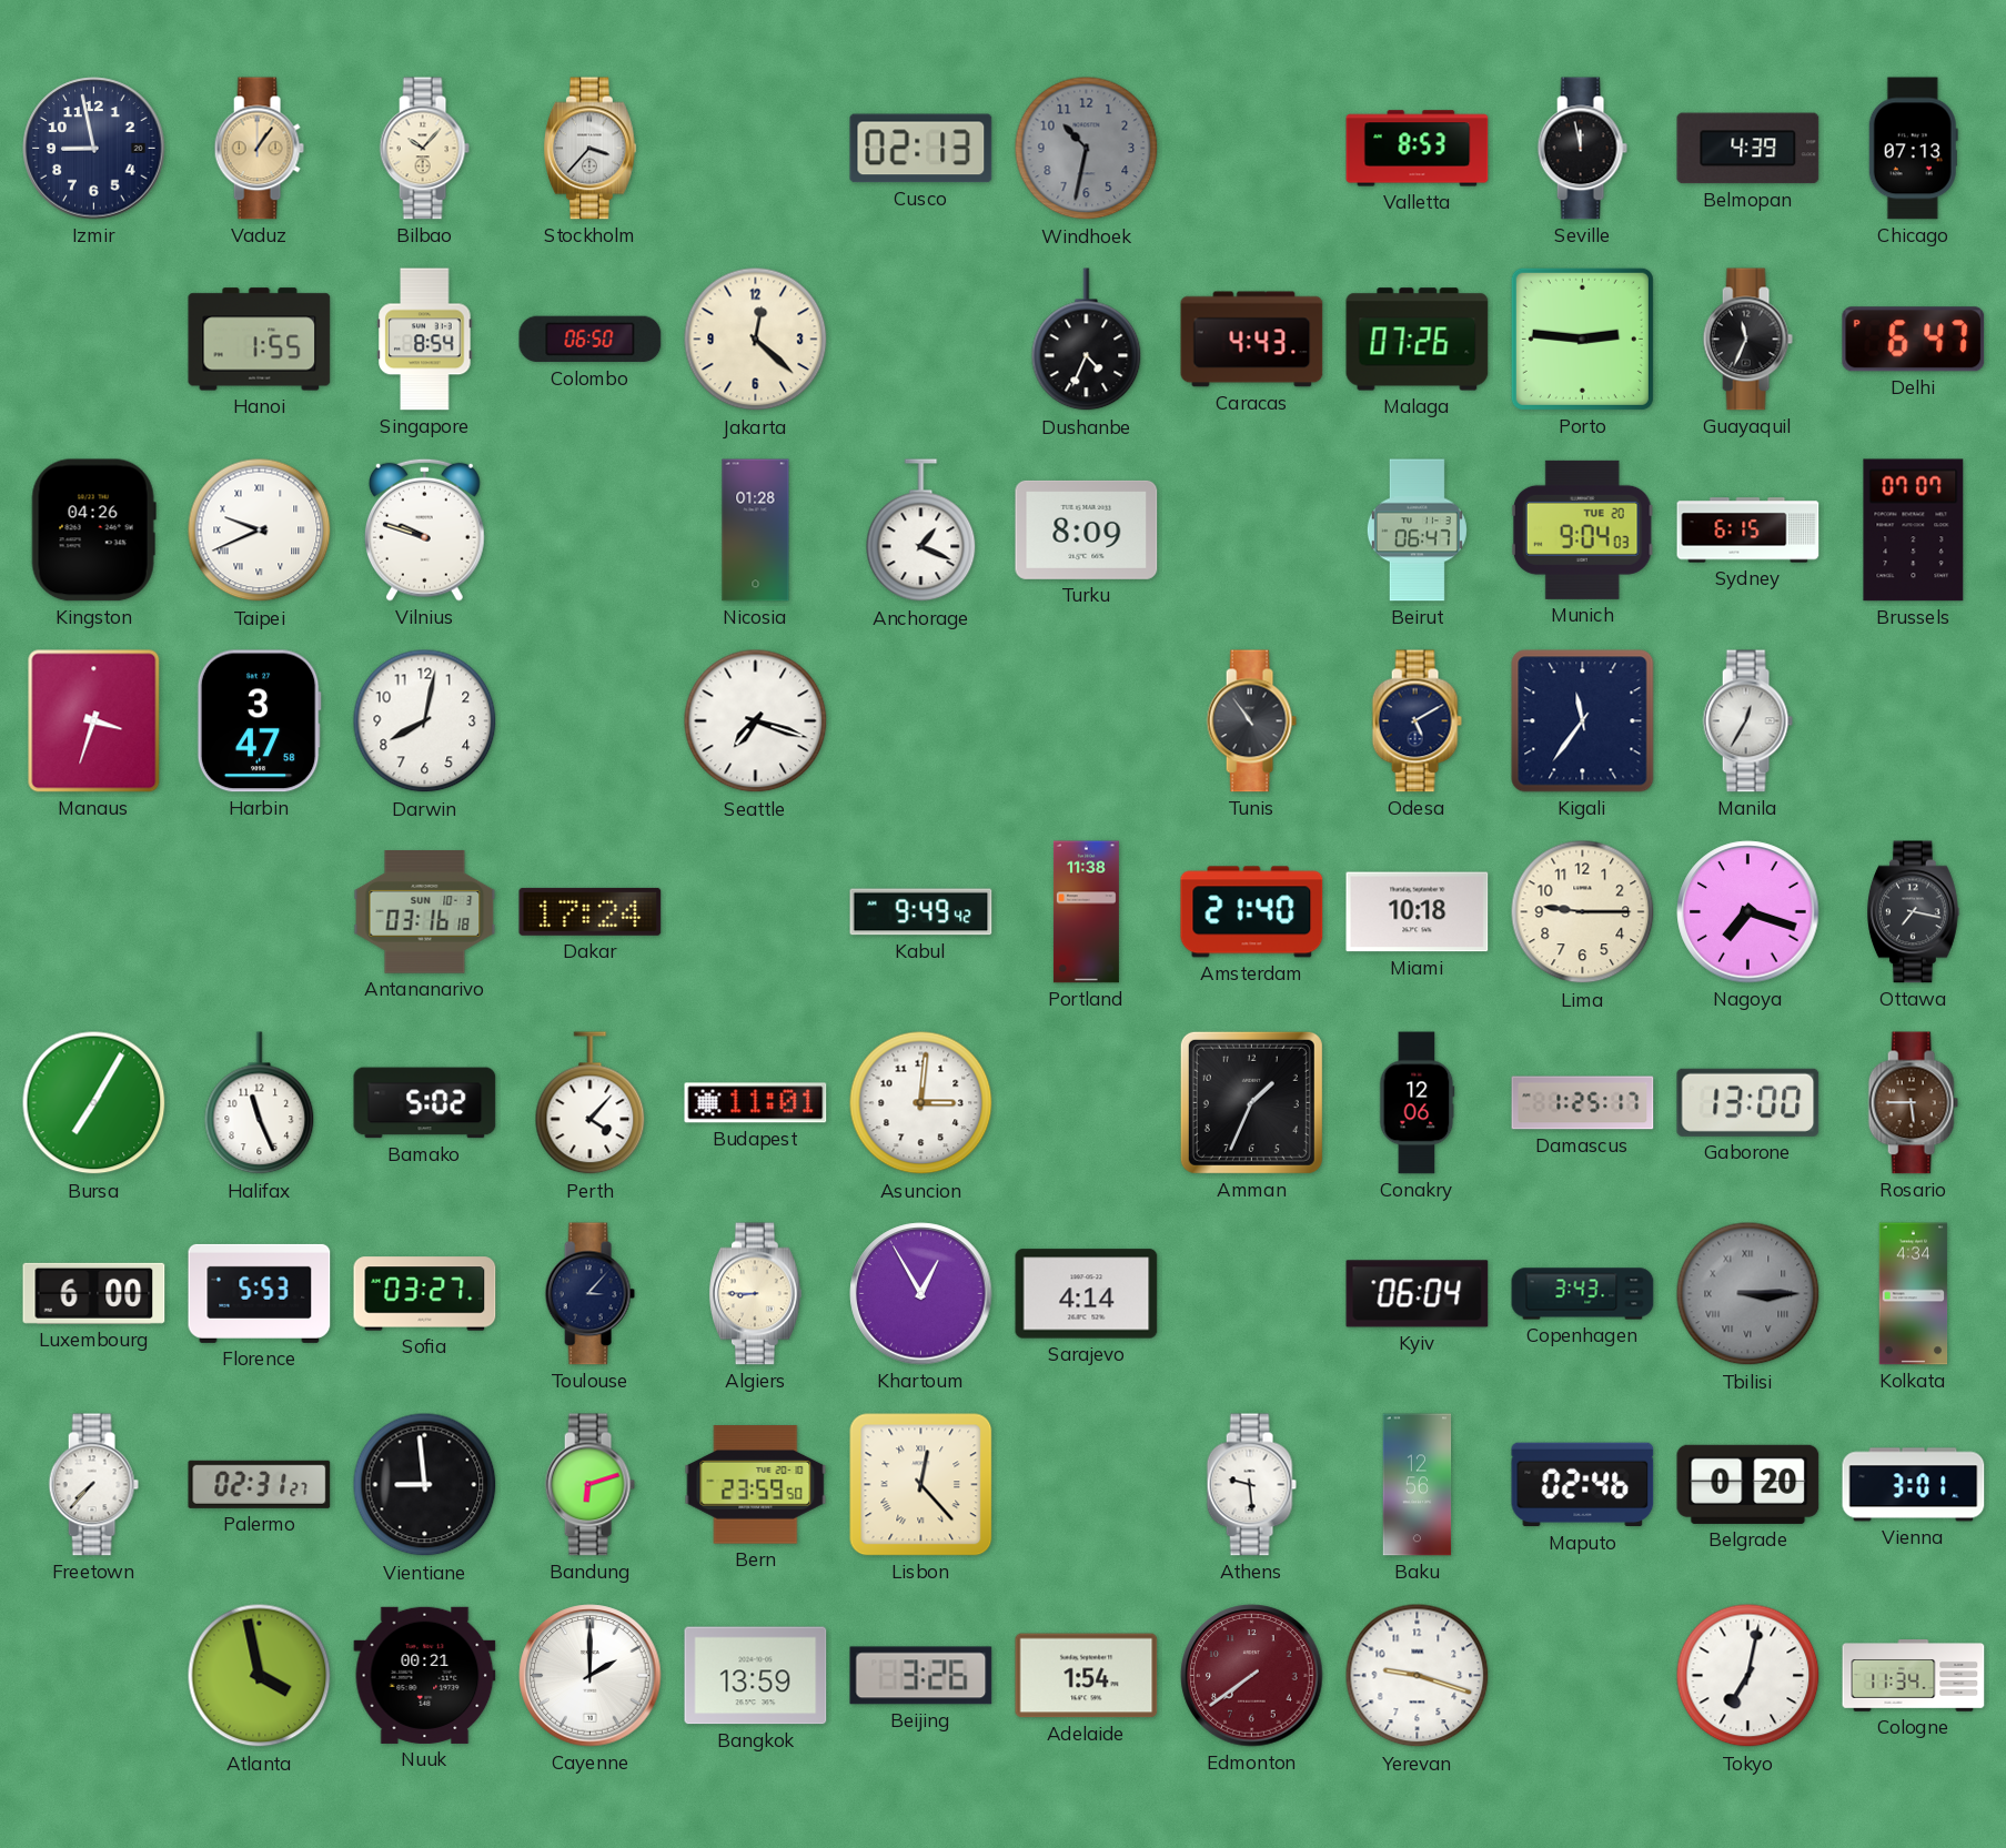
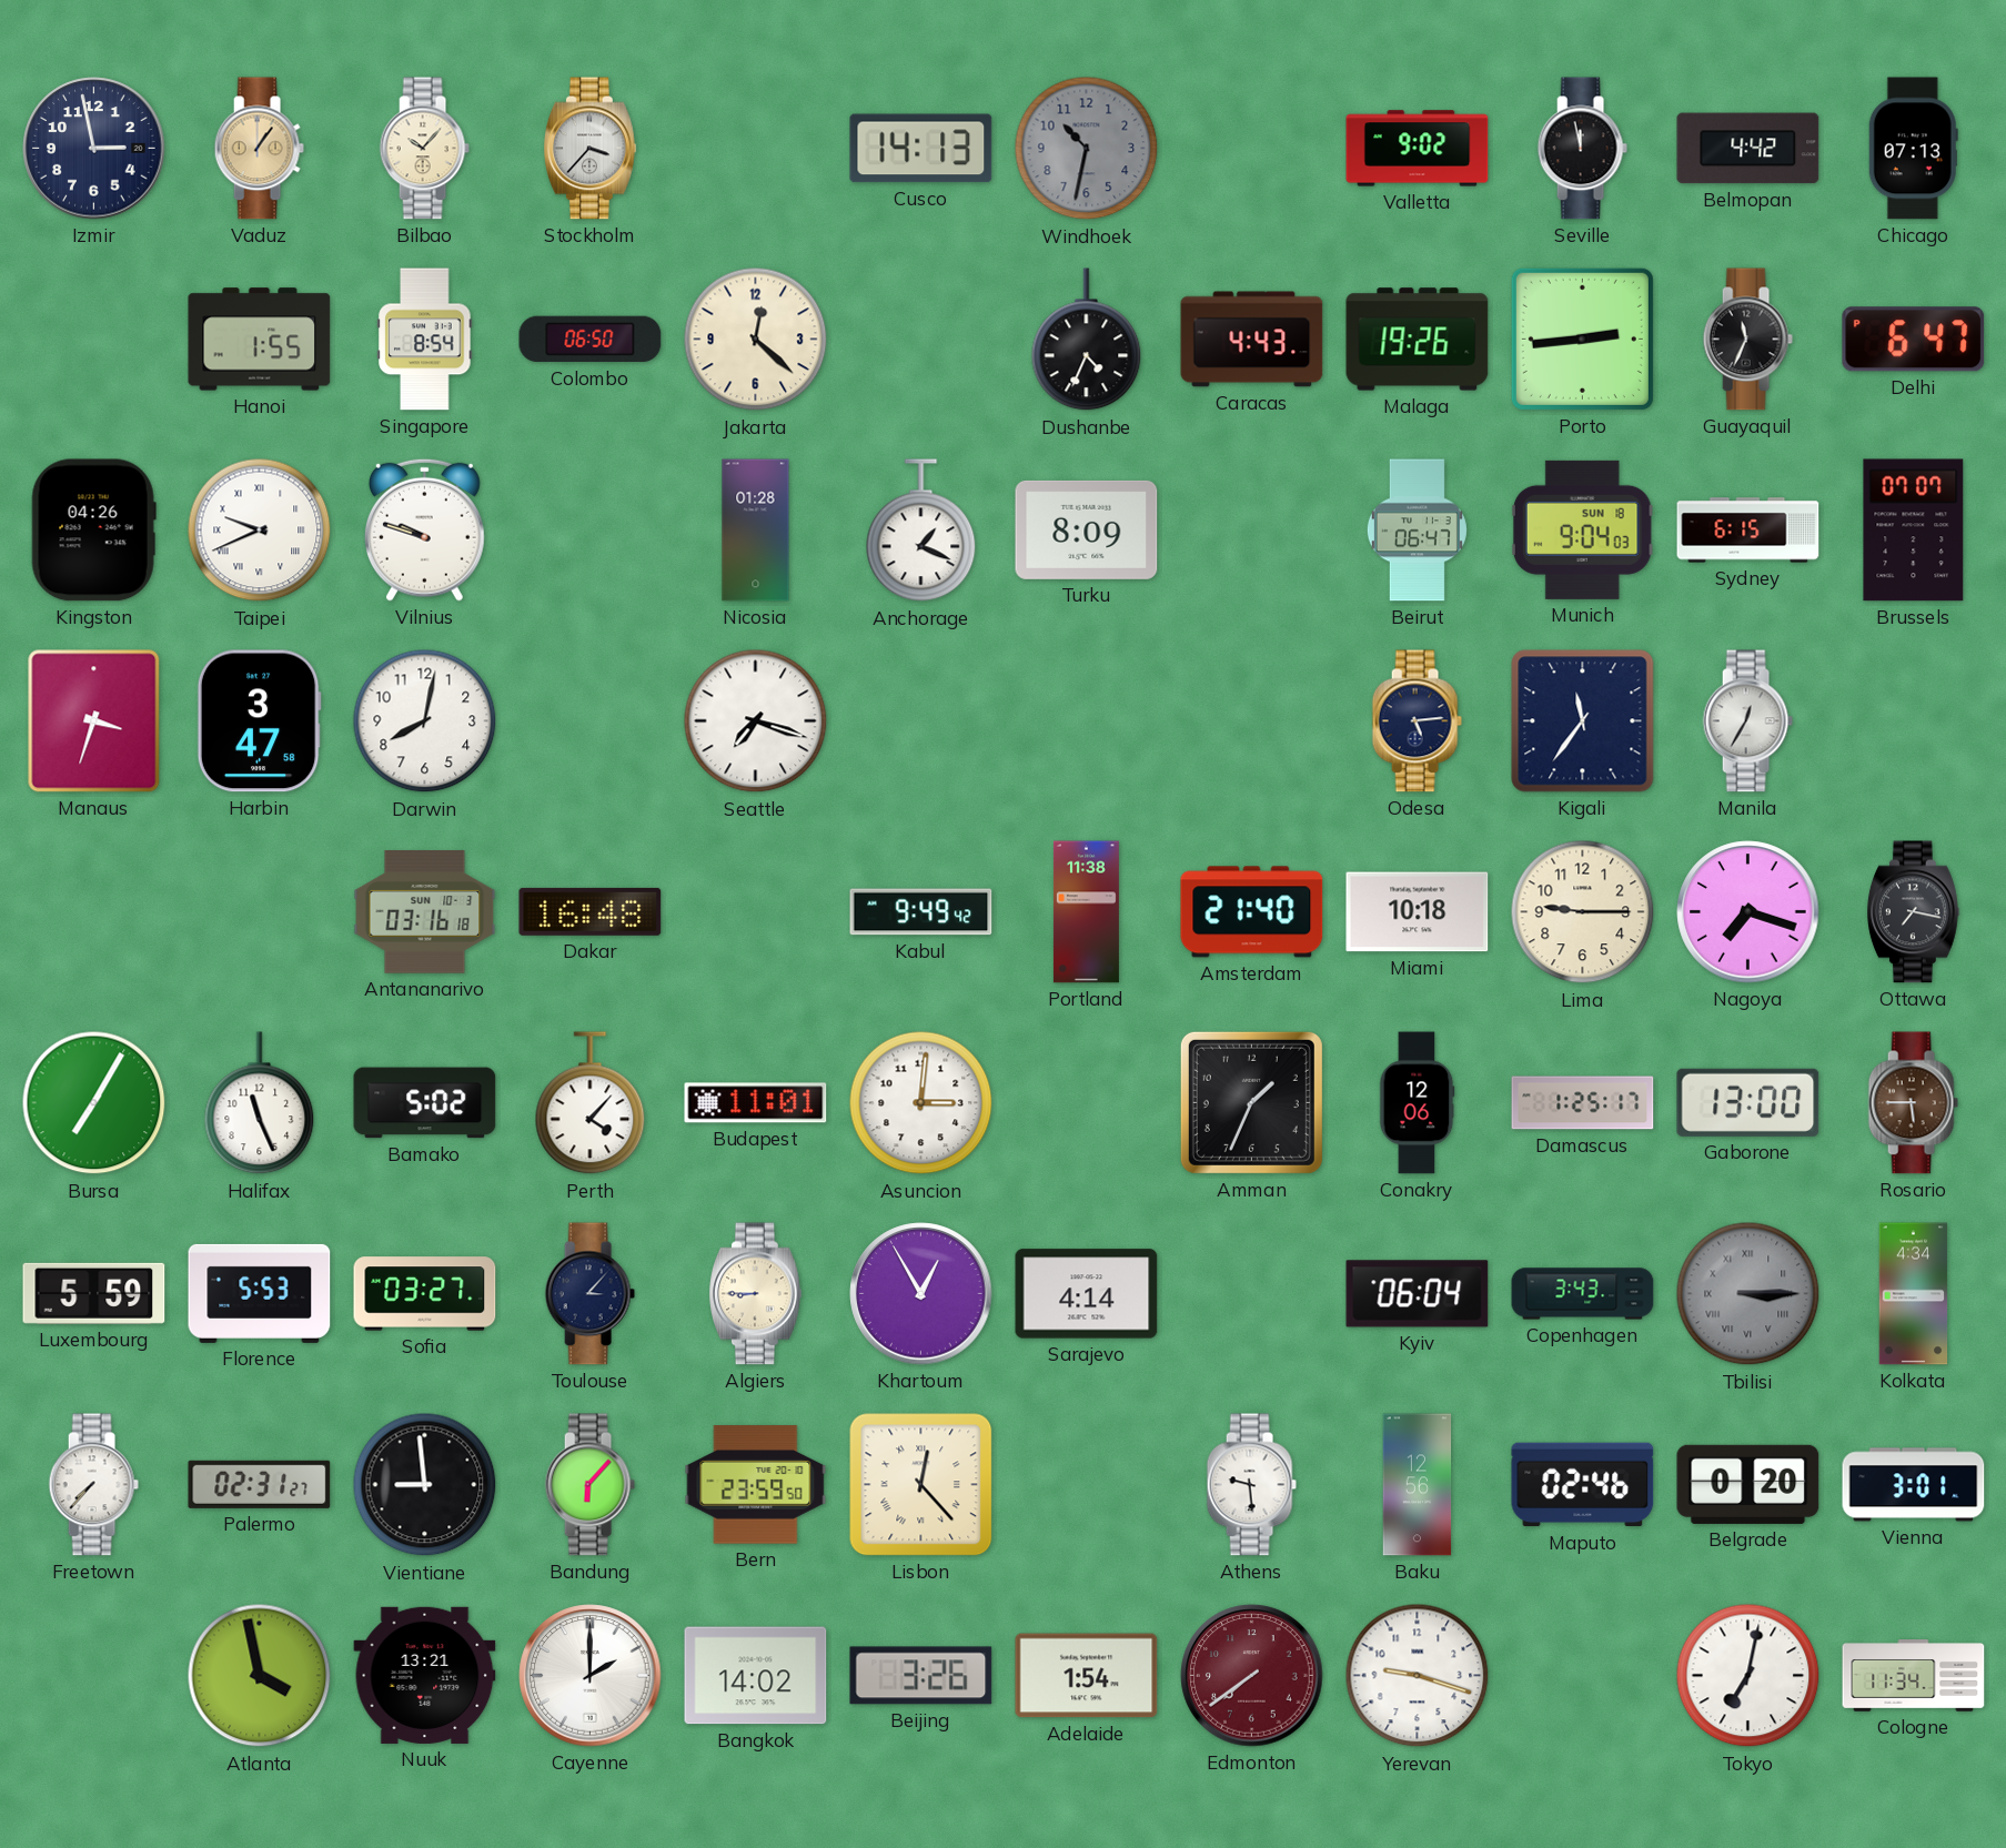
Izmir: 8:58 -> 2:58 (94, 149)
Cusco: 02:13 -> 14:13 (921, 149)
Valletta: 8:53 -> 9:02 (1418, 149)
Belmopan: 4:39 -> 4:42 (1748, 149)
Malaga: 07:26 -> 19:26 (1418, 340)
Porto: 2:46 -> 2:44 (1582, 339)
Munich date: TUE 20 -> SUN 18 (1582, 529)
Tunis: 10:54 -> none (1251, 721)
Odesa: 5:10 -> 5:14 (1417, 721)
Dakar: 17:24 -> 16:48 (591, 911)
Luxembourg: 6:00 -> 5:59 (94, 1293)
Bandung: 6:12 -> 6:07 (589, 1485)
Nuuk: 00:21 -> 13:21 (425, 1675)
Bangkok: 13:59 -> 14:02 (756, 1676)
